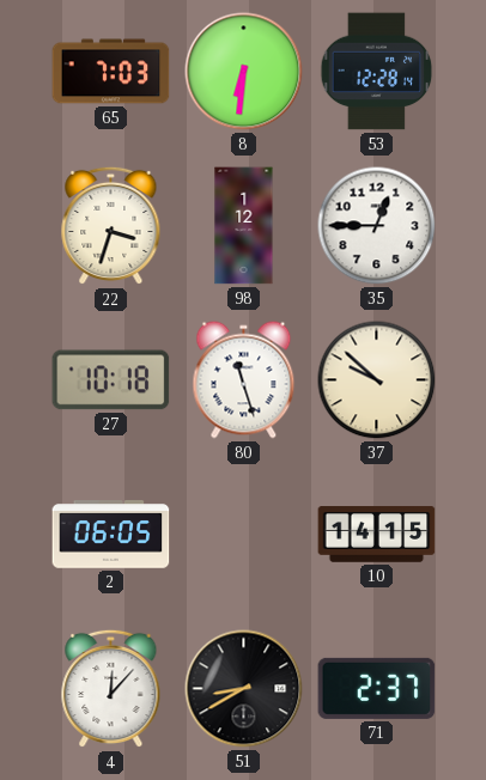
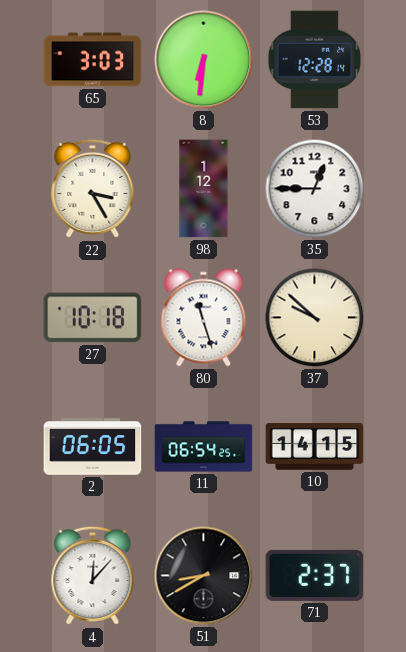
65: 7:03 -> 3:03 (93, 60)
22: 3:33 -> 3:25 (93, 189)
11: none -> 06:54 (204, 447)
